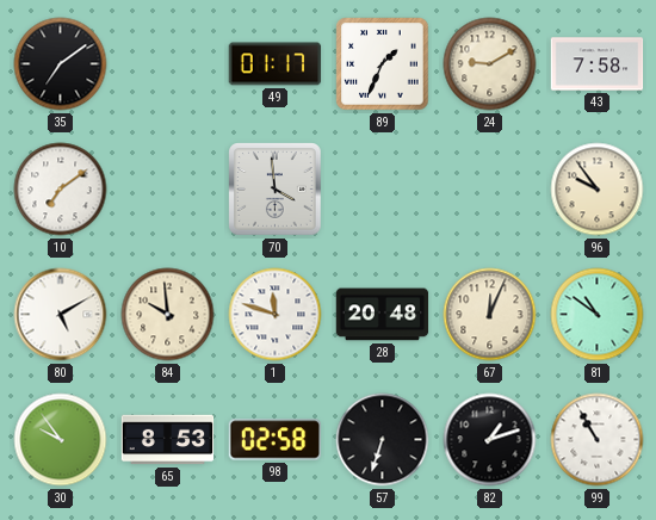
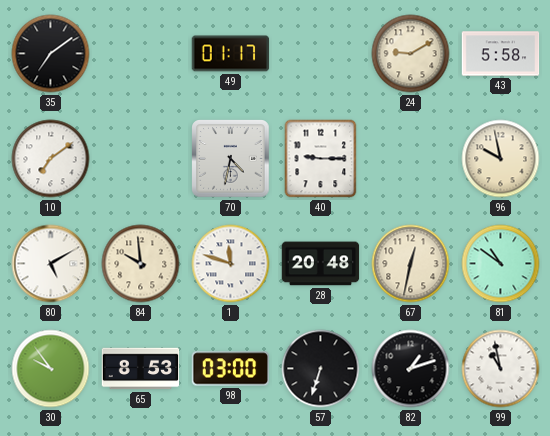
89: 1:34 -> none (383, 64)
43: 7:58 -> 5:58 (501, 54)
70: 3:59 -> 4:32 (231, 159)
40: none -> 9:15 (321, 159)
96: 9:54 -> 9:58 (501, 159)
67: 12:04 -> 12:32 (411, 264)
98: 02:58 -> 03:00 (231, 369)
99: 10:55 -> 10:58 (501, 369)
